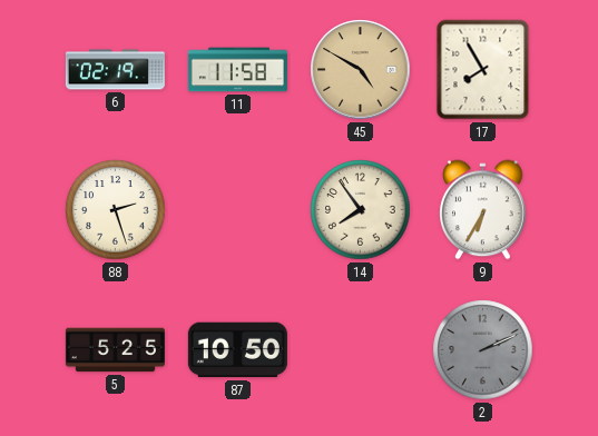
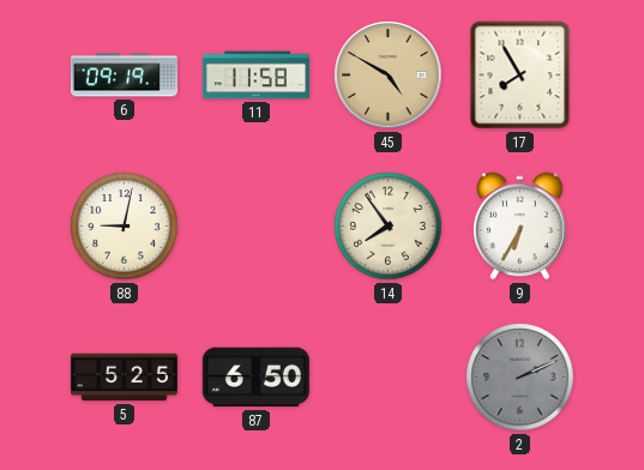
6: 02:19 -> 09:19 (124, 76)
88: 2:27 -> 9:02 (125, 227)
87: 10:50 -> 6:50 (255, 378)
